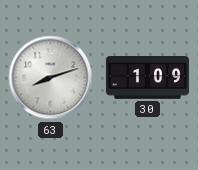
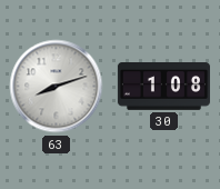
30: 1:09 -> 1:08 (163, 87)
